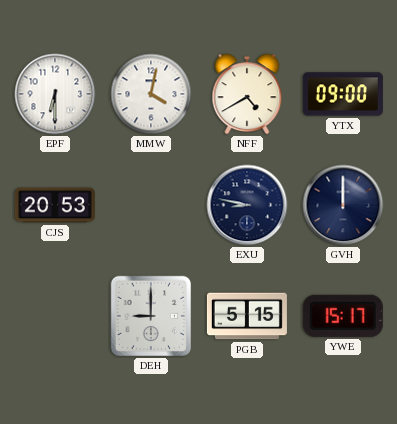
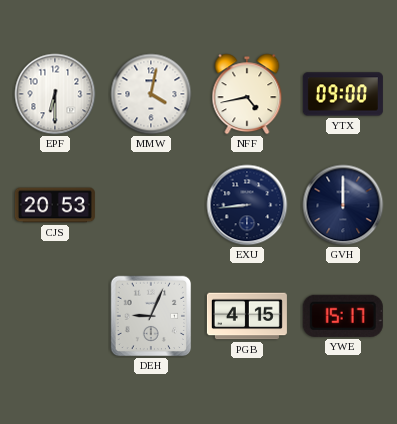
NFF: 4:40 -> 4:43 (247, 94)
EXU: 8:47 -> 8:44 (247, 205)
DEH: 9:00 -> 9:04 (151, 316)
PGB: 5:15 -> 4:15 (247, 316)
